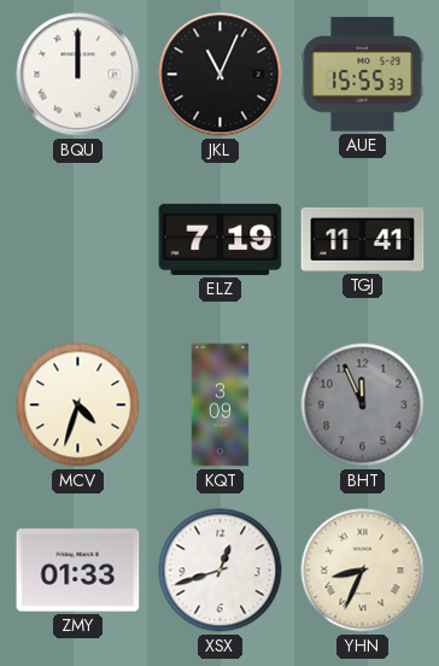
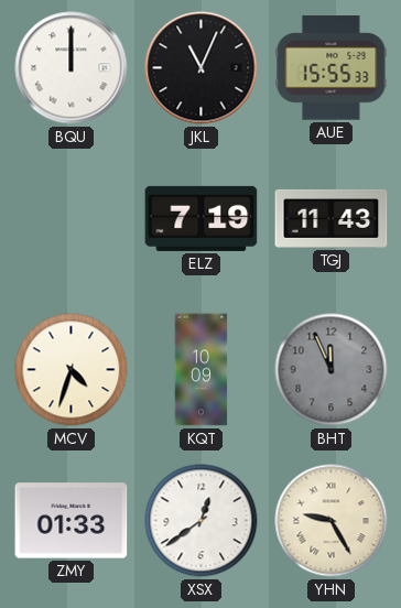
TGJ: 11:41 -> 11:43 (332, 218)
KQT: 3:09 -> 10:09 (202, 370)
XSX: 12:42 -> 12:39 (202, 521)
YHN: 8:34 -> 9:25 (332, 521)
